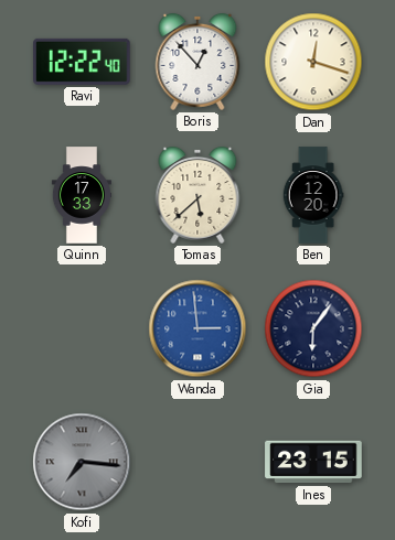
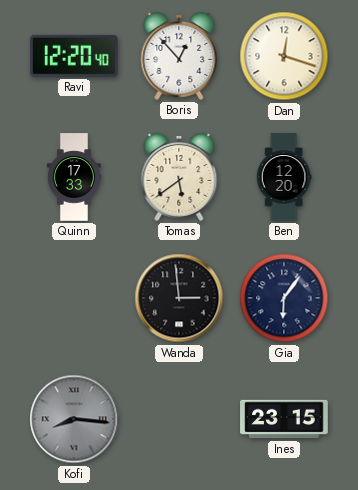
Ravi: 12:22 -> 12:20 (75, 56)
Tomas: 5:38 -> 5:39 (179, 177)
Wanda dial: blue -> black (179, 298)
Kofi: 7:16 -> 8:16 (74, 419)
